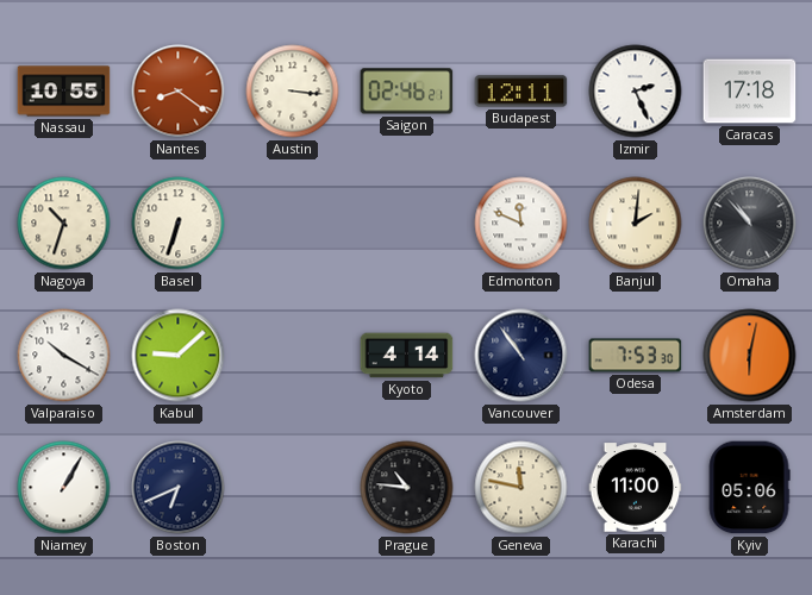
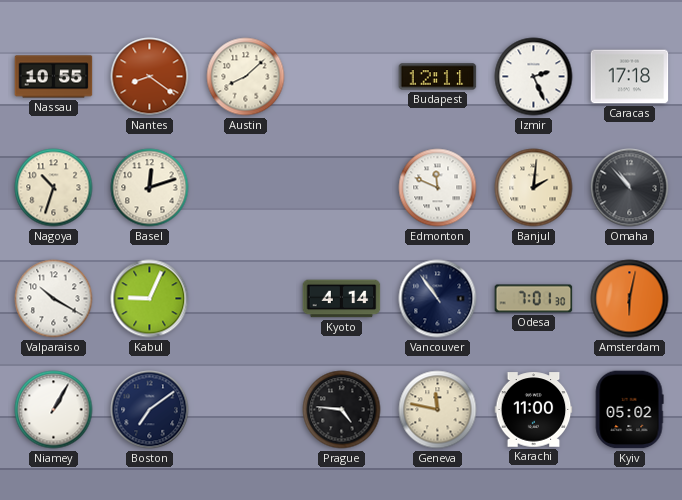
Austin: 3:16 -> 8:08 (246, 77)
Saigon: 02:46 -> none (407, 92)
Basel: 6:33 -> 12:12 (150, 188)
Kabul: 9:08 -> 9:04 (150, 299)
Odesa: 7:53 -> 7:01 (534, 299)
Boston: 6:41 -> 7:09 (150, 410)
Prague: 10:46 -> 4:46 (342, 410)
Kyiv: 05:06 -> 05:02 (629, 410)
